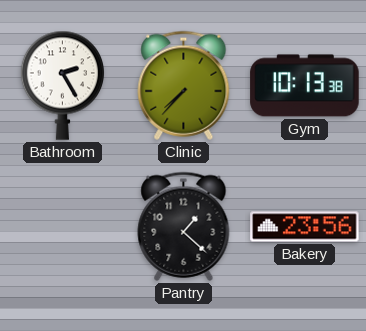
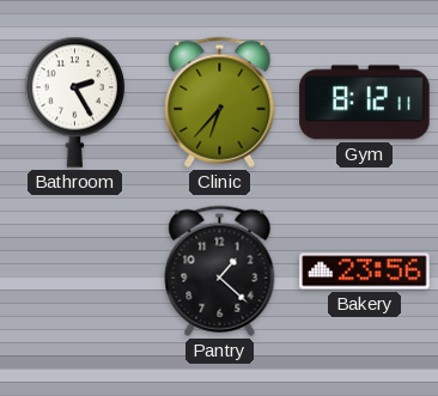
Clinic: 7:37 -> 6:37 (220, 102)
Gym: 10:13 -> 8:12 (365, 103)
